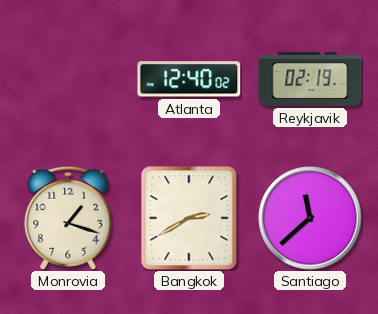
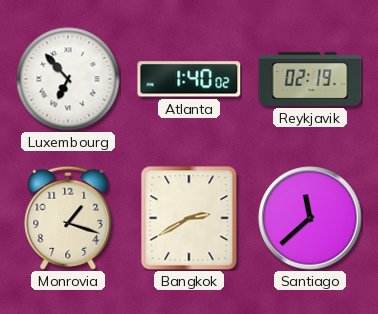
Luxembourg: none -> 6:53 (68, 79)
Atlanta: 12:40 -> 1:40 (189, 79)
